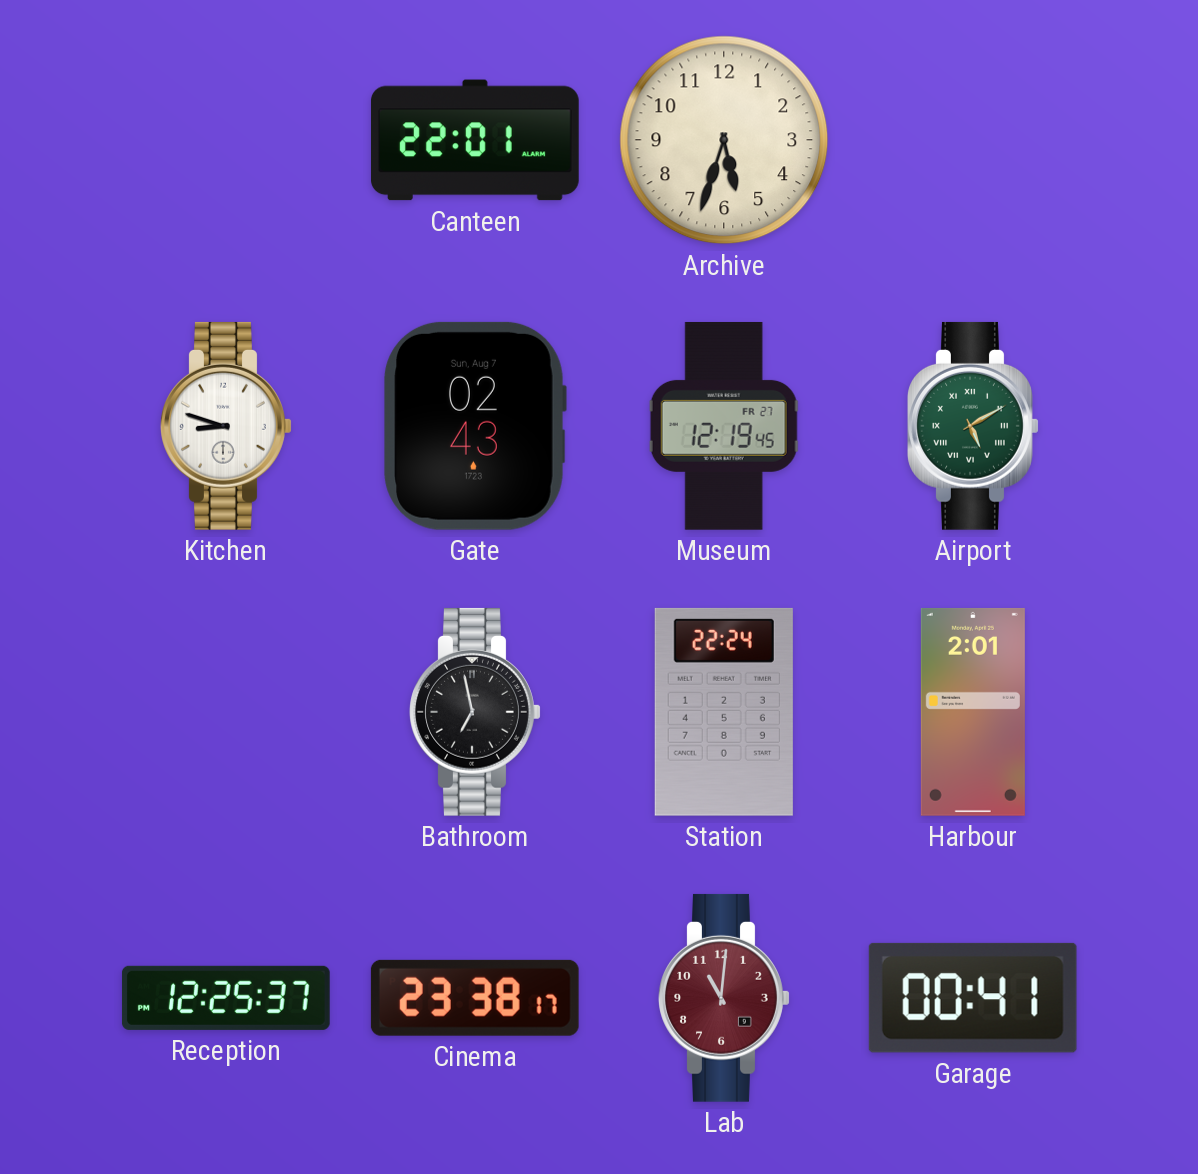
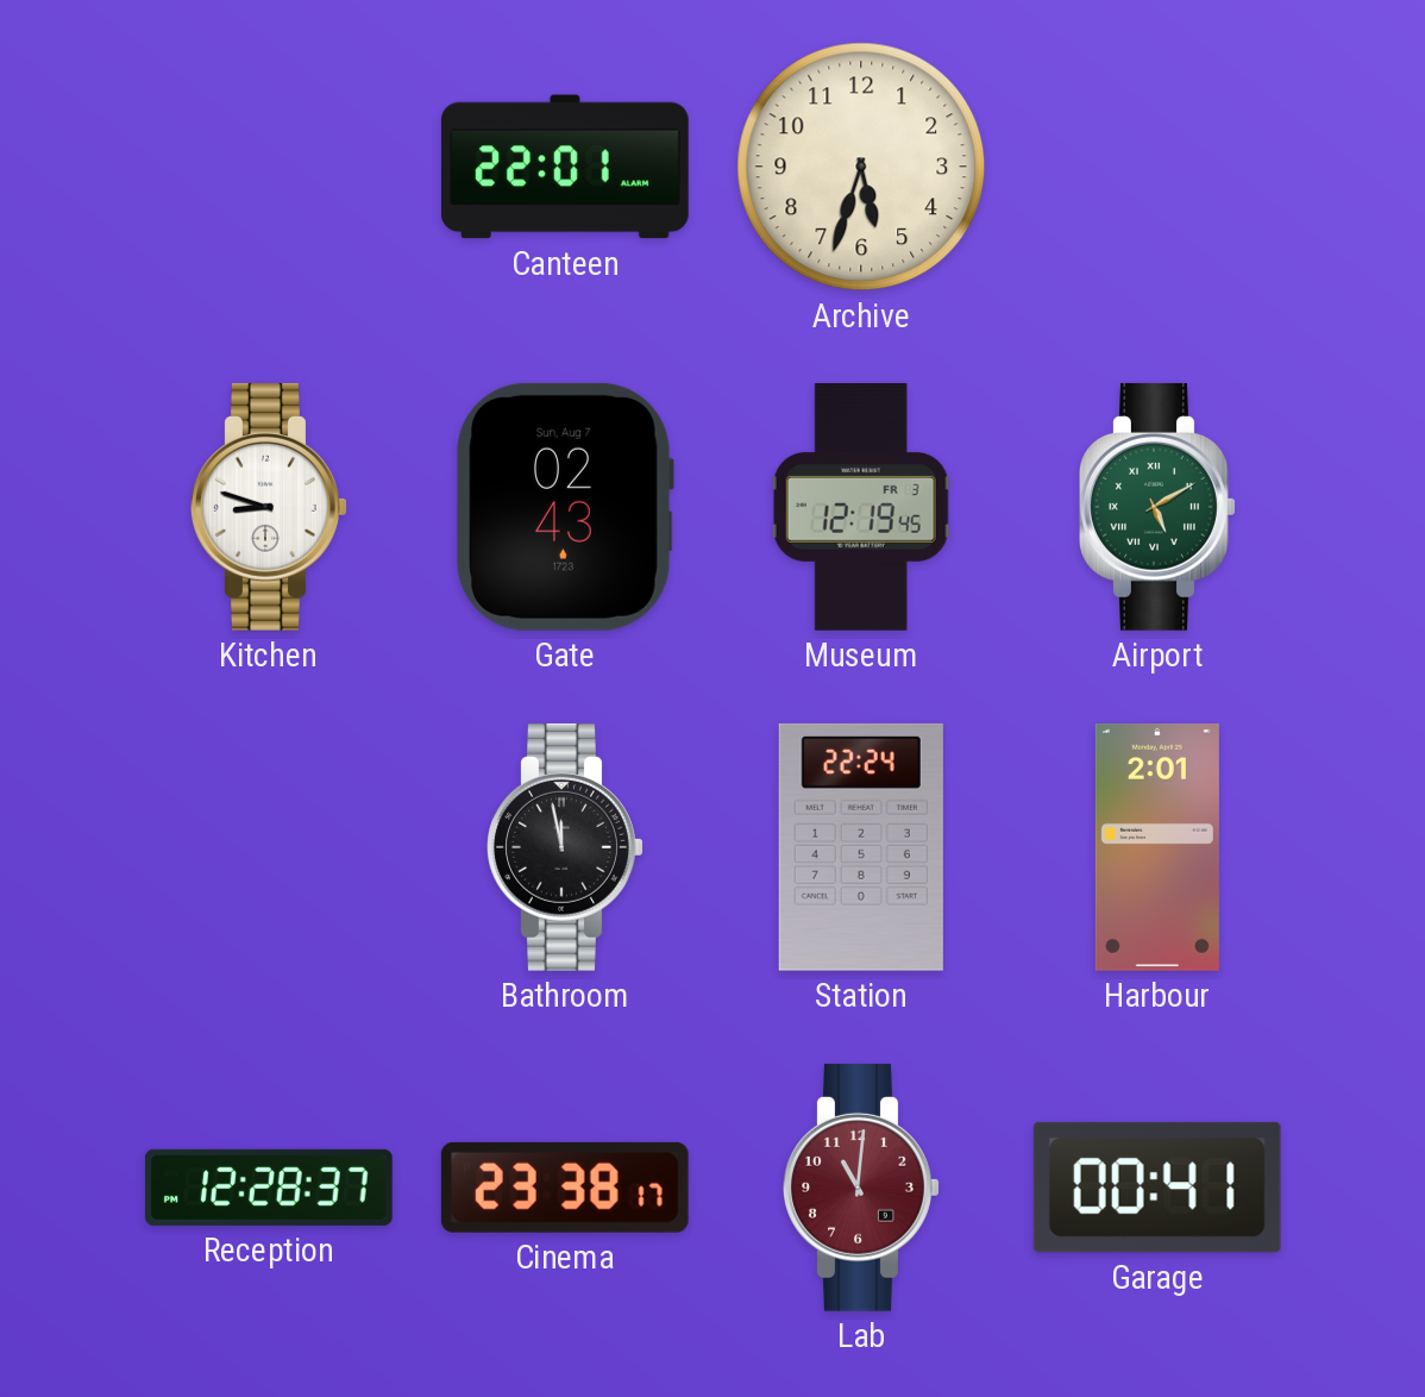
Museum date: FR 27 -> FR 3 (861, 507)
Bathroom: 6:58 -> 11:58 (565, 847)
Reception: 12:25 -> 12:28 (269, 1188)
